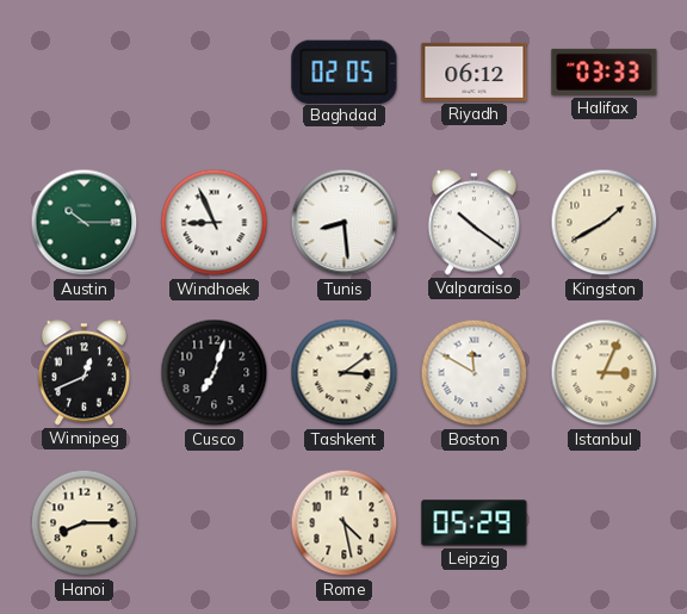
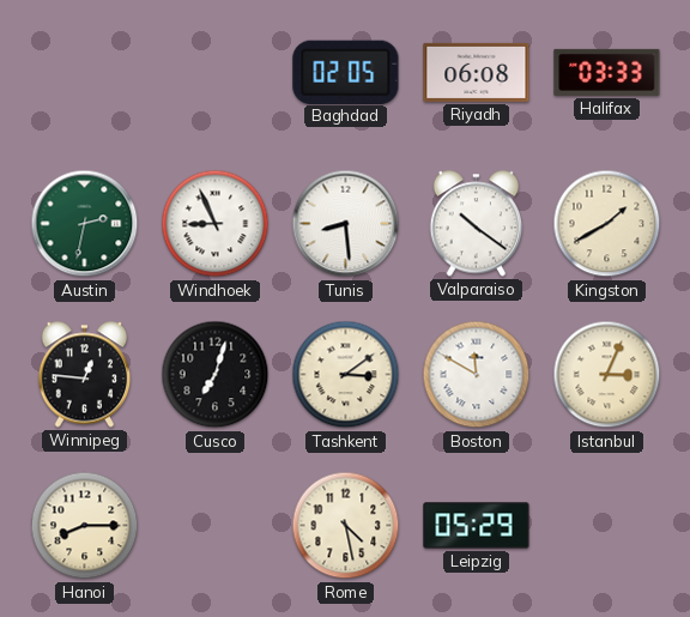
Riyadh: 06:12 -> 06:08 (477, 72)
Austin: 10:15 -> 2:32 (85, 224)
Winnipeg: 12:41 -> 12:46 (85, 375)
